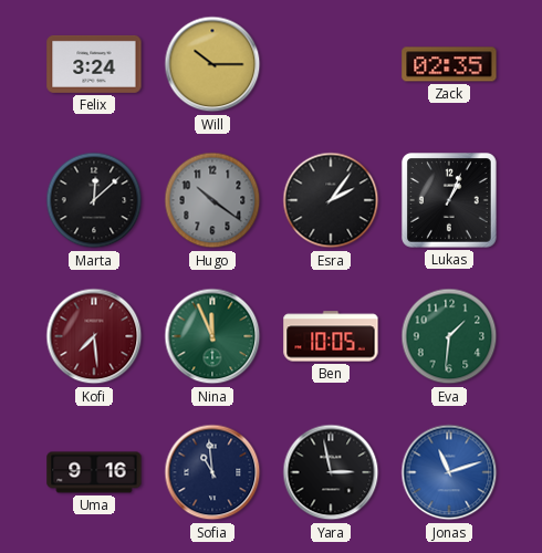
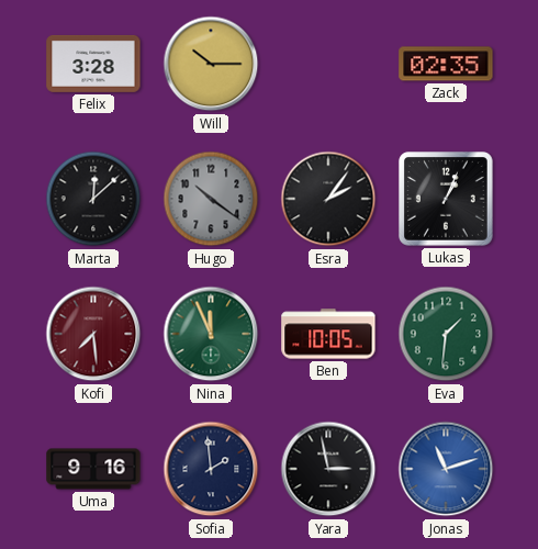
Felix: 3:24 -> 3:28 (93, 64)
Sofia: 10:59 -> 1:59 (211, 469)
